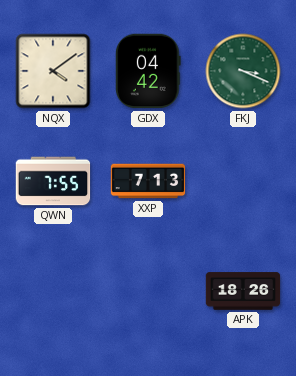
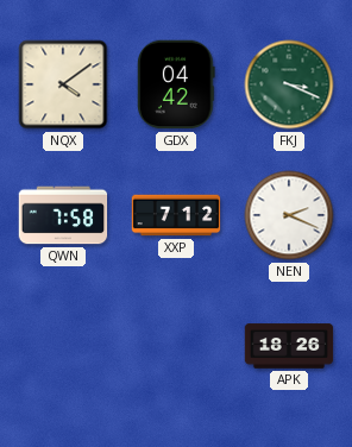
QWN: 7:55 -> 7:58 (63, 215)
XXP: 7:13 -> 7:12 (176, 215)
NEN: none -> 2:19 (289, 215)
